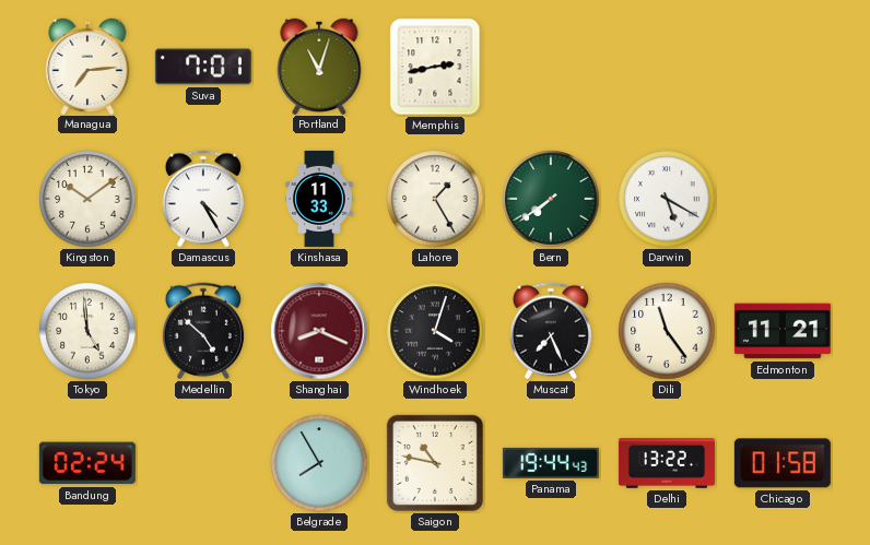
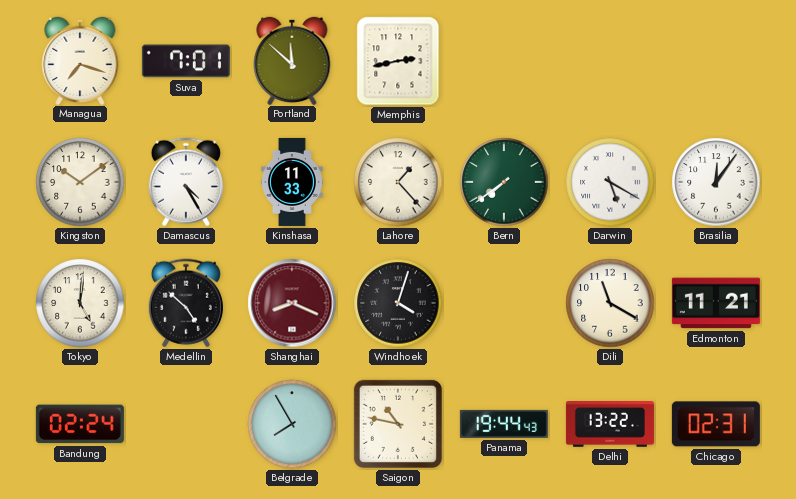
Managua: 7:14 -> 7:18 (80, 60)
Portland: 11:03 -> 11:52 (292, 60)
Lahore: 1:25 -> 1:23 (398, 182)
Brasilia: none -> 12:06 (716, 182)
Tokyo: 4:59 -> 5:01 (80, 303)
Muscat: 7:26 -> none (551, 331)
Dili: 11:24 -> 11:20 (610, 303)
Chicago: 01:58 -> 02:31 (716, 424)
